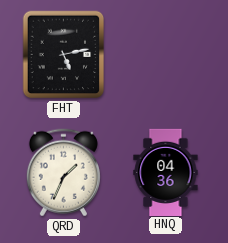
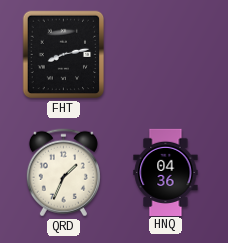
FHT: 5:13 -> 8:13 (64, 55)
